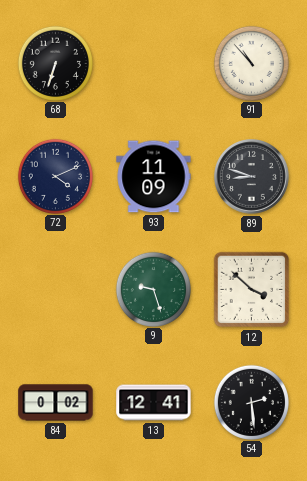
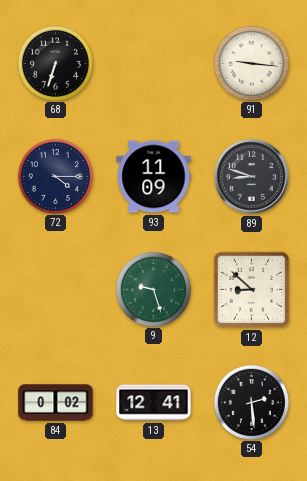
91: 10:53 -> 9:16 (251, 63)
72: 4:11 -> 4:15 (55, 176)
12: 3:52 -> 8:52 (252, 290)
